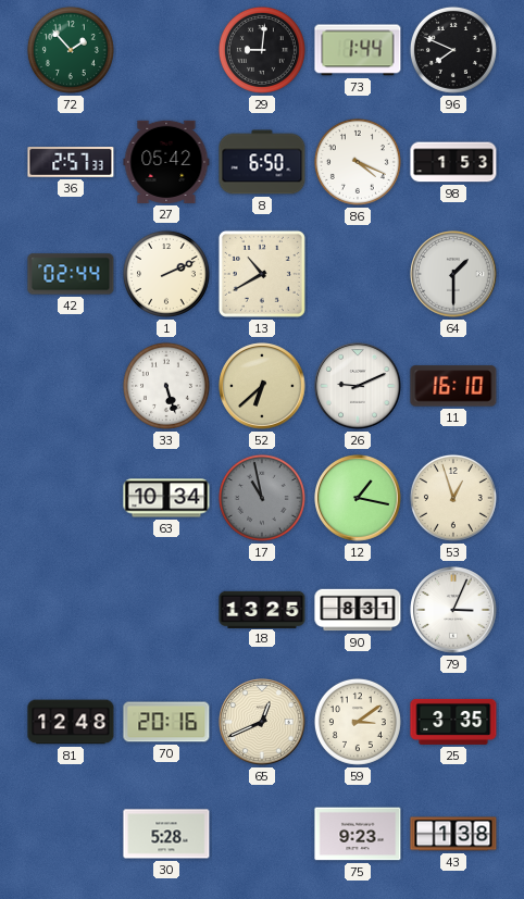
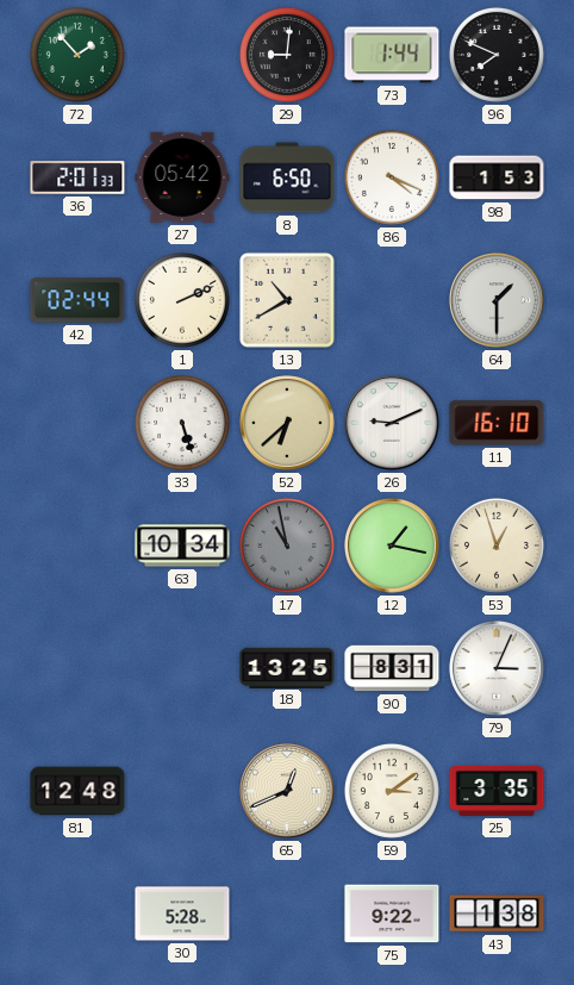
36: 2:57 -> 2:01 (77, 179)
70: 20:16 -> none (166, 722)
75: 9:23 -> 9:22 (392, 914)
